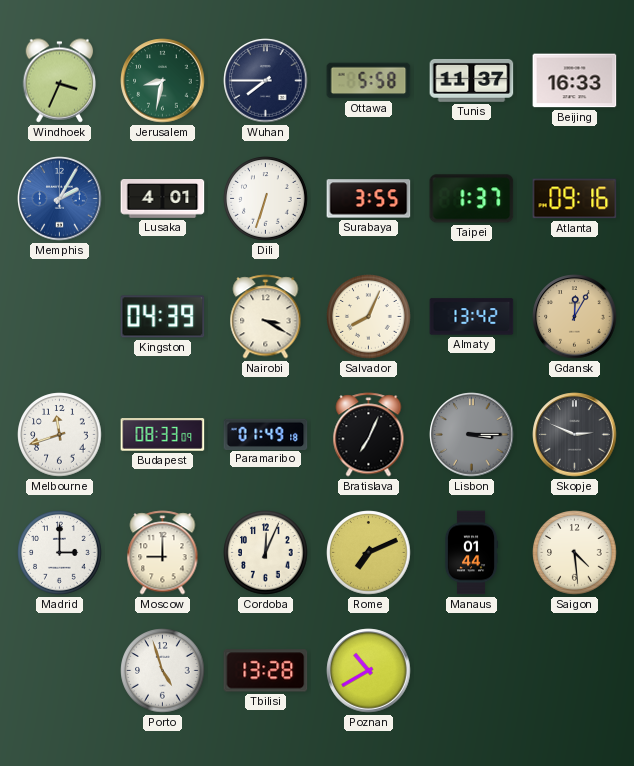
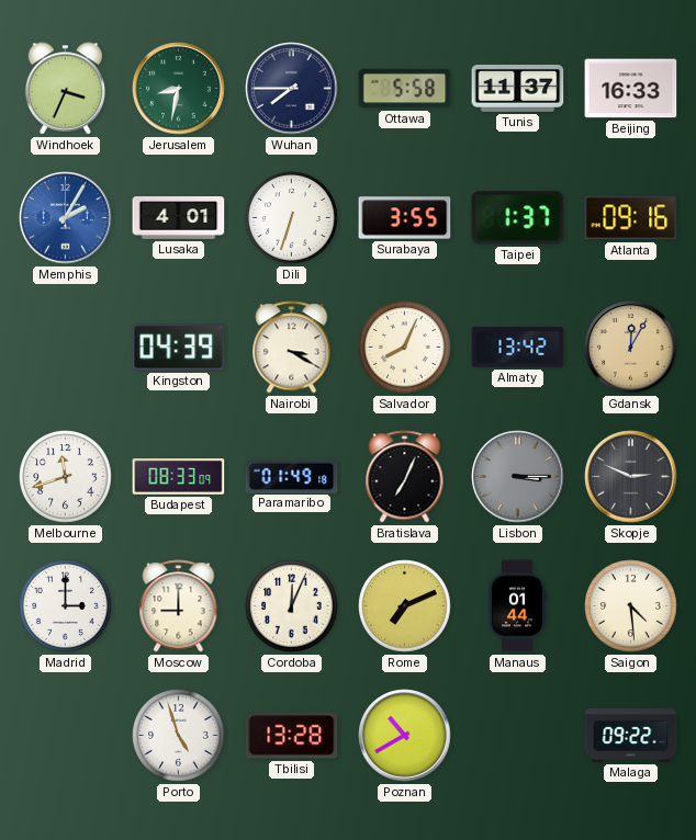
Malaga: none -> 09:22 (631, 736)
